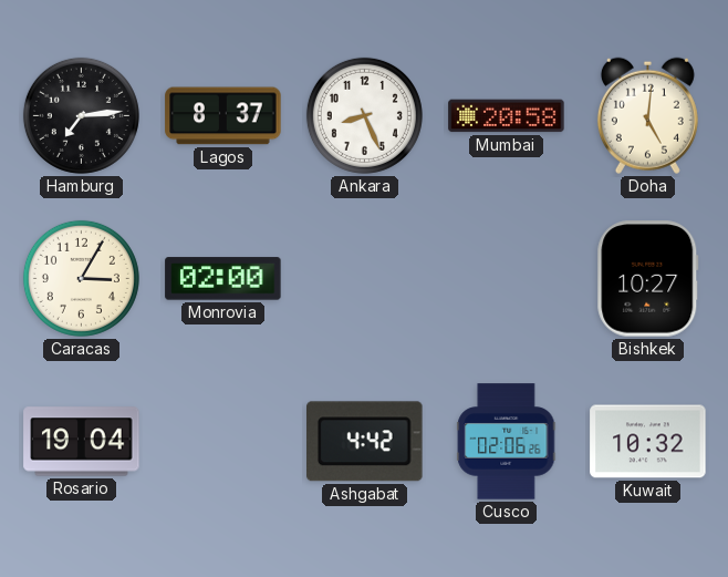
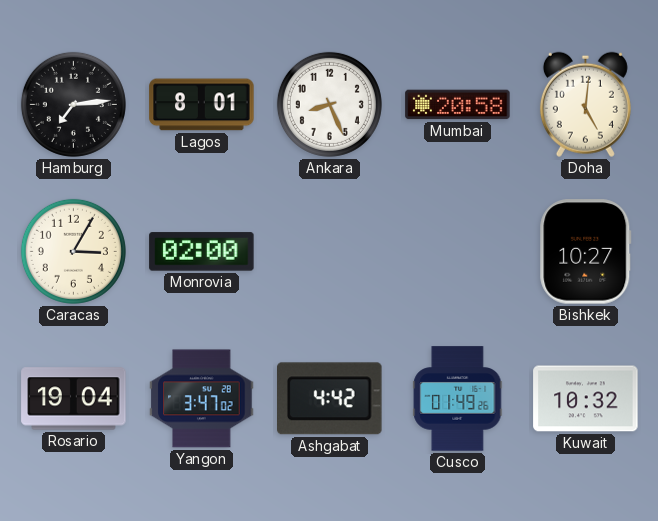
Lagos: 8:37 -> 8:01 (202, 105)
Yangon: none -> 3:47 (202, 399)
Cusco: 02:06 -> 01:49 (458, 399)
